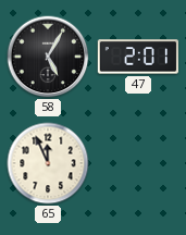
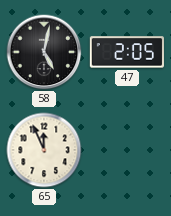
58: 5:05 -> 5:02 (44, 52)
47: 2:01 -> 2:05 (126, 52)
